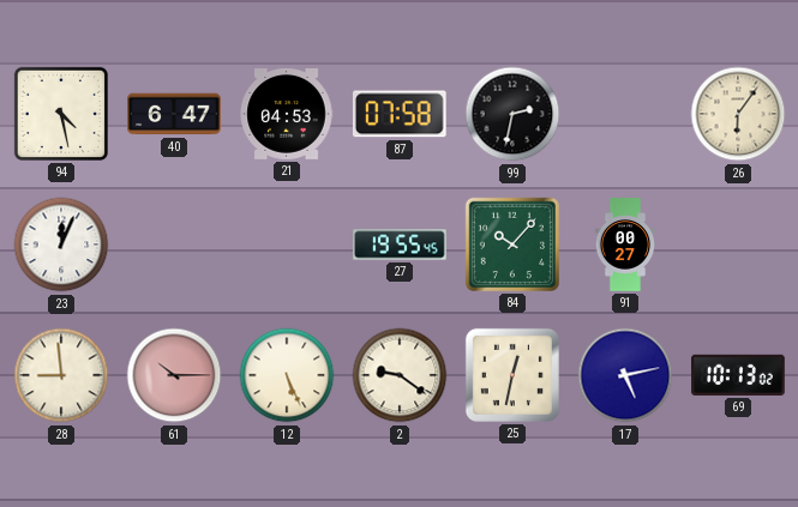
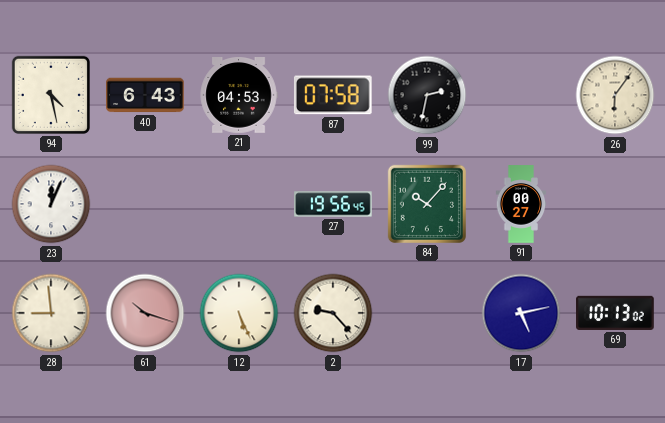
40: 6:47 -> 6:43 (145, 95)
27: 19:55 -> 19:56 (333, 204)
61: 10:15 -> 10:18 (145, 313)
2: 9:21 -> 9:23 (333, 313)
25: 12:32 -> none (512, 375)
